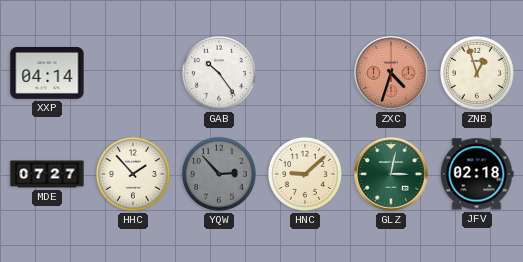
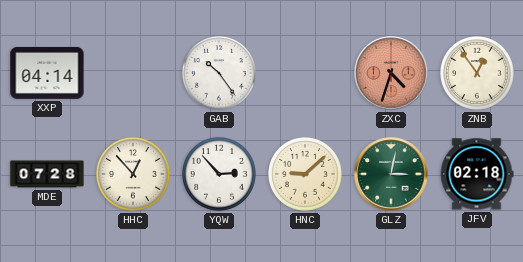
ZNB: 12:57 -> 12:54 (477, 73)
MDE: 07:27 -> 07:28 (47, 174)
HHC: 1:53 -> 12:53 (133, 174)
YQW dial: grey -> white (219, 174)
